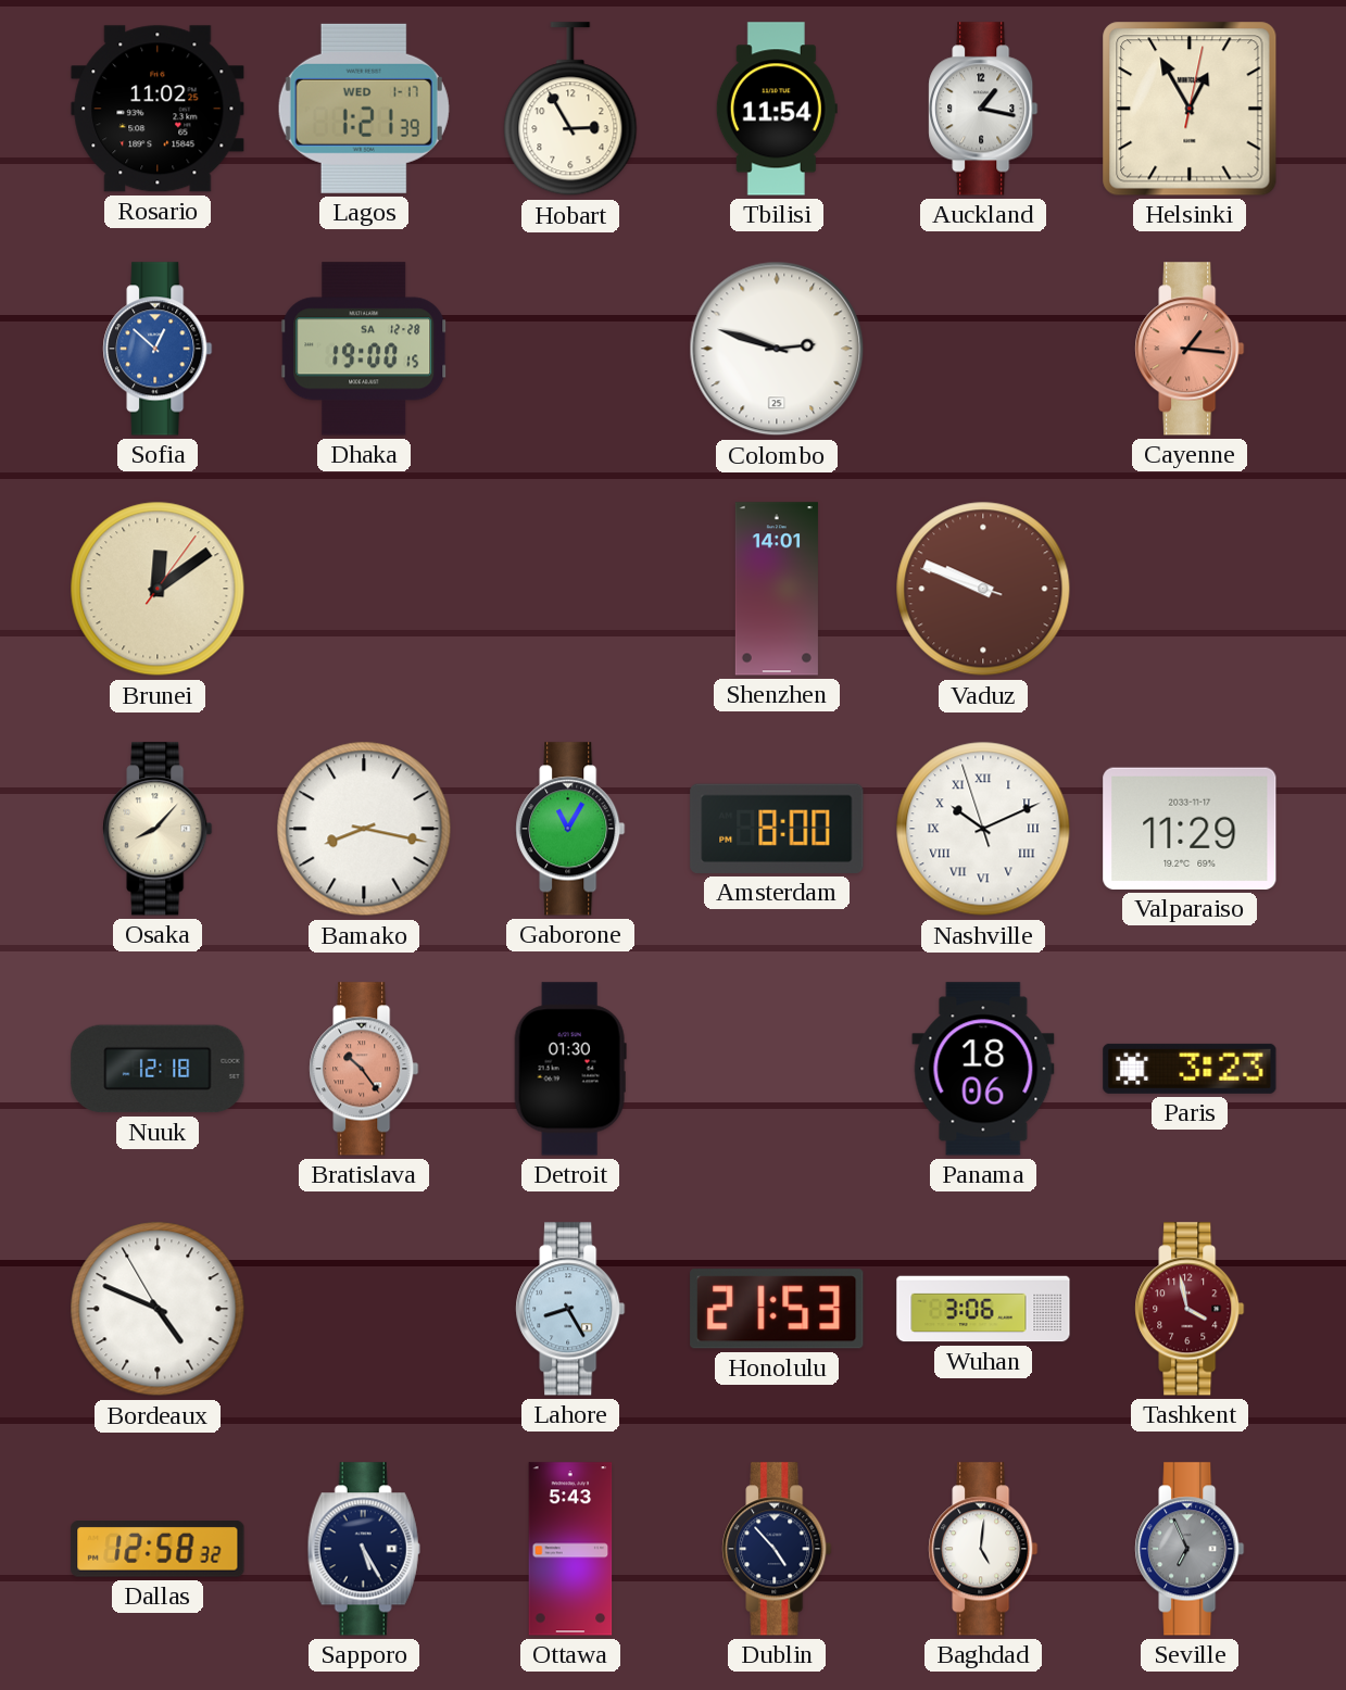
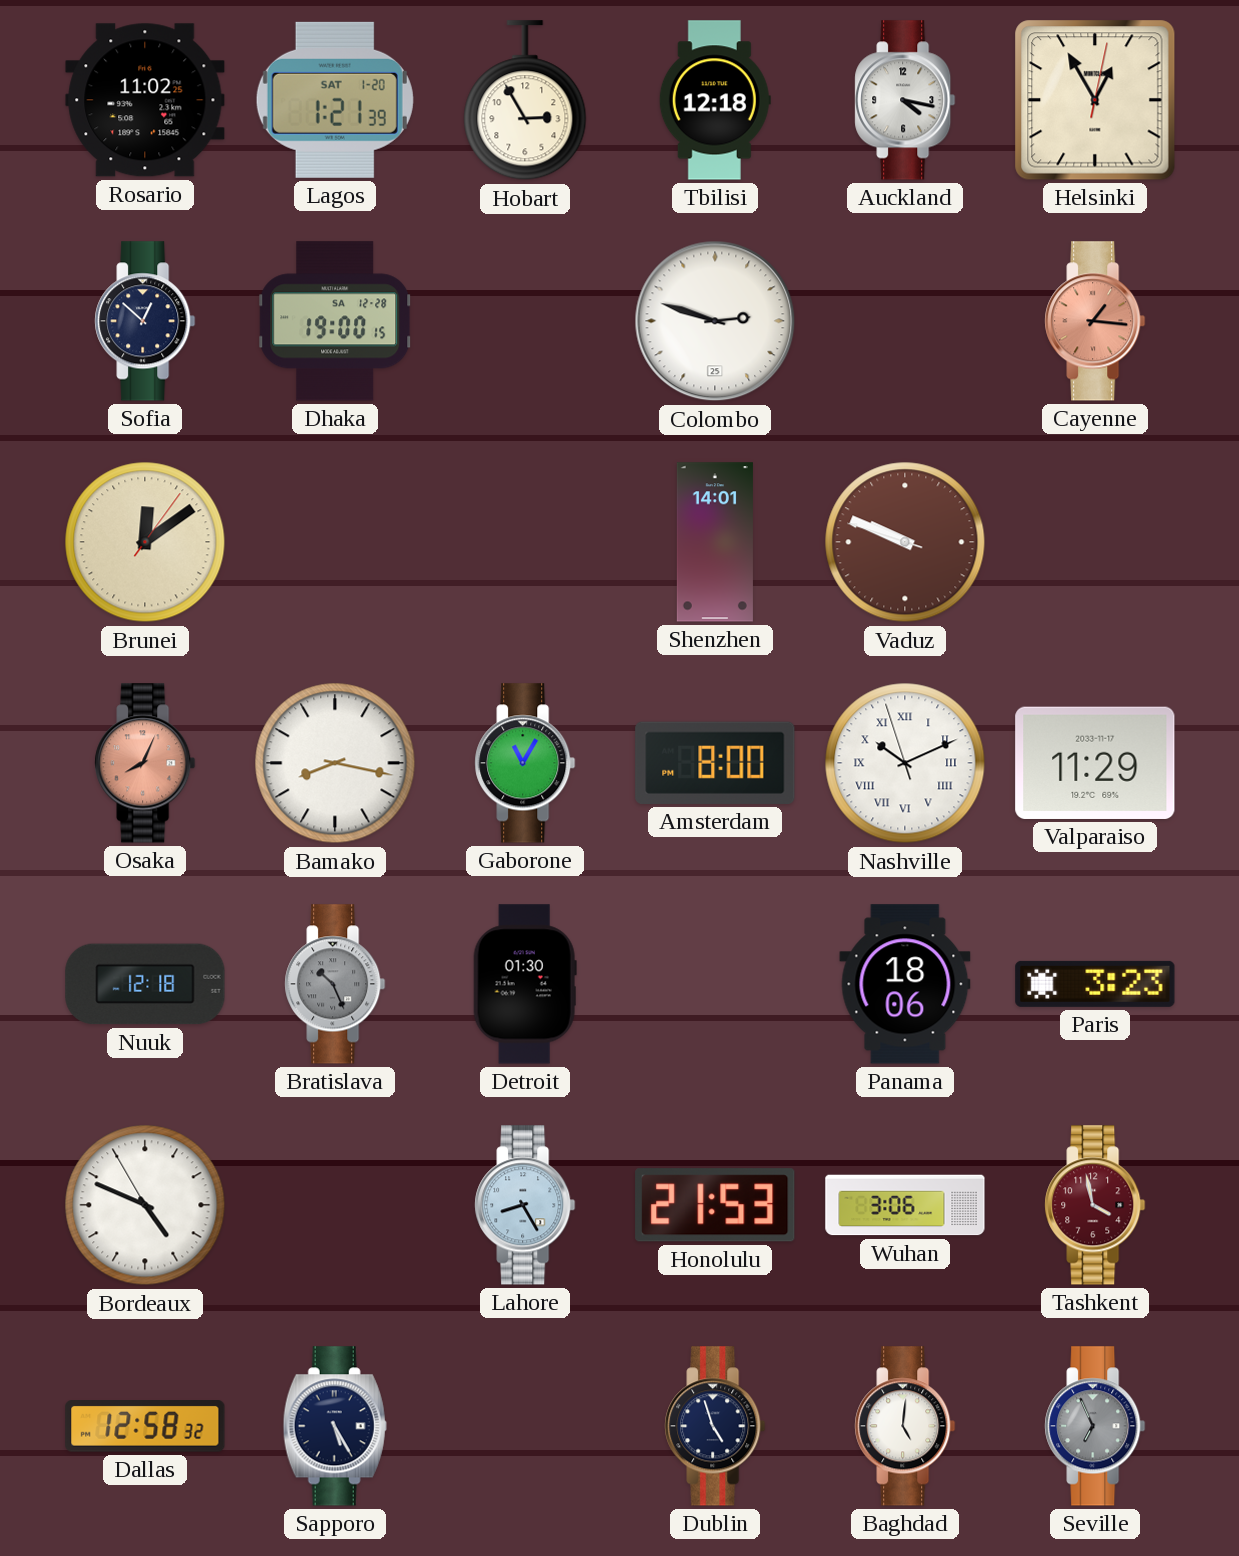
Lagos date: WED 1-17 -> SAT 1-20 (335, 100)
Tbilisi: 11:54 -> 12:18 (715, 100)
Auckland: 1:17 -> 4:17 (905, 100)
Sofia dial: blue -> navy (145, 321)
Osaka: 8:07 -> 8:04 (145, 763)
Osaka dial: cream -> salmon (145, 763)
Bratislava: 10:24 -> 10:26 (335, 984)
Bratislava dial: salmon -> grey (335, 984)
Ottawa: 5:43 -> none (570, 1549)
Dublin: 4:53 -> 4:57 (715, 1426)
